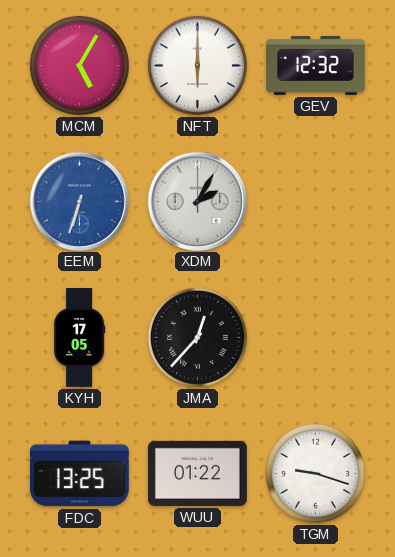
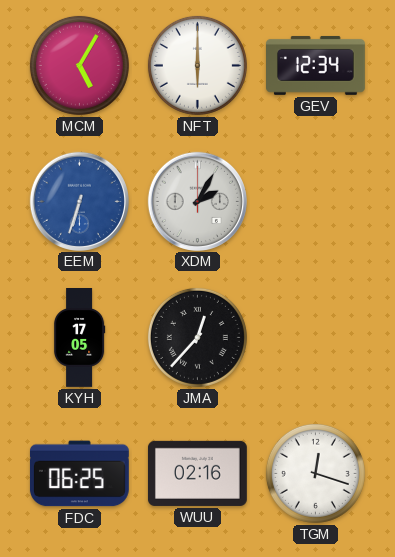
GEV: 12:32 -> 12:34 (316, 65)
FDC: 13:25 -> 06:25 (79, 474)
WUU: 01:22 -> 02:16 (198, 473)
TGM: 9:18 -> 12:18 (315, 473)
